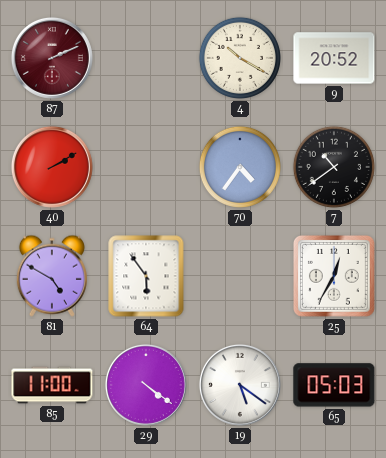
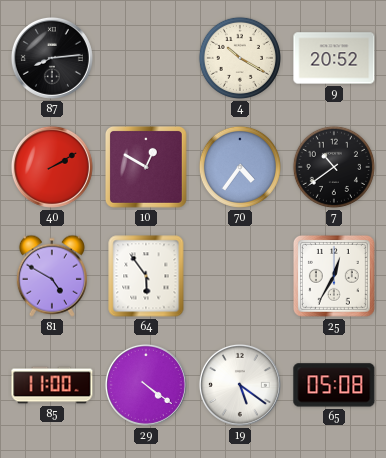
87: 2:11 -> 8:14 (52, 58)
87 dial: burgundy -> black (52, 58)
10: none -> 12:50 (146, 167)
65: 05:03 -> 05:08 (334, 385)
